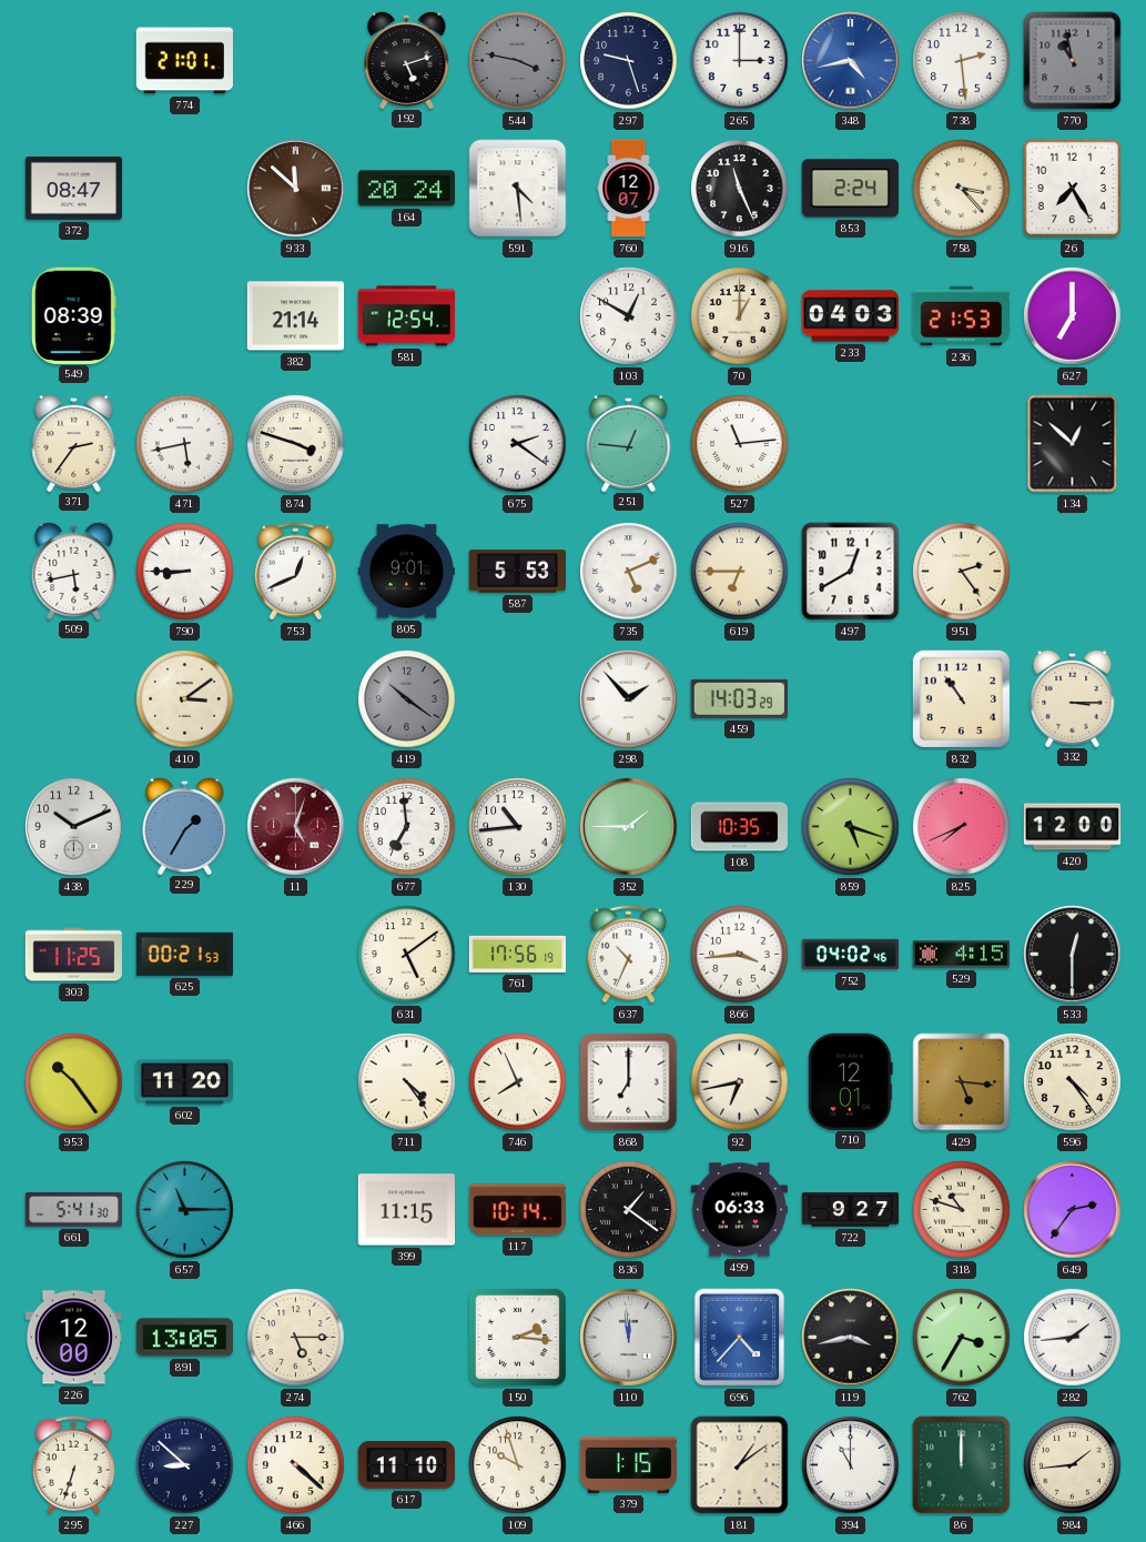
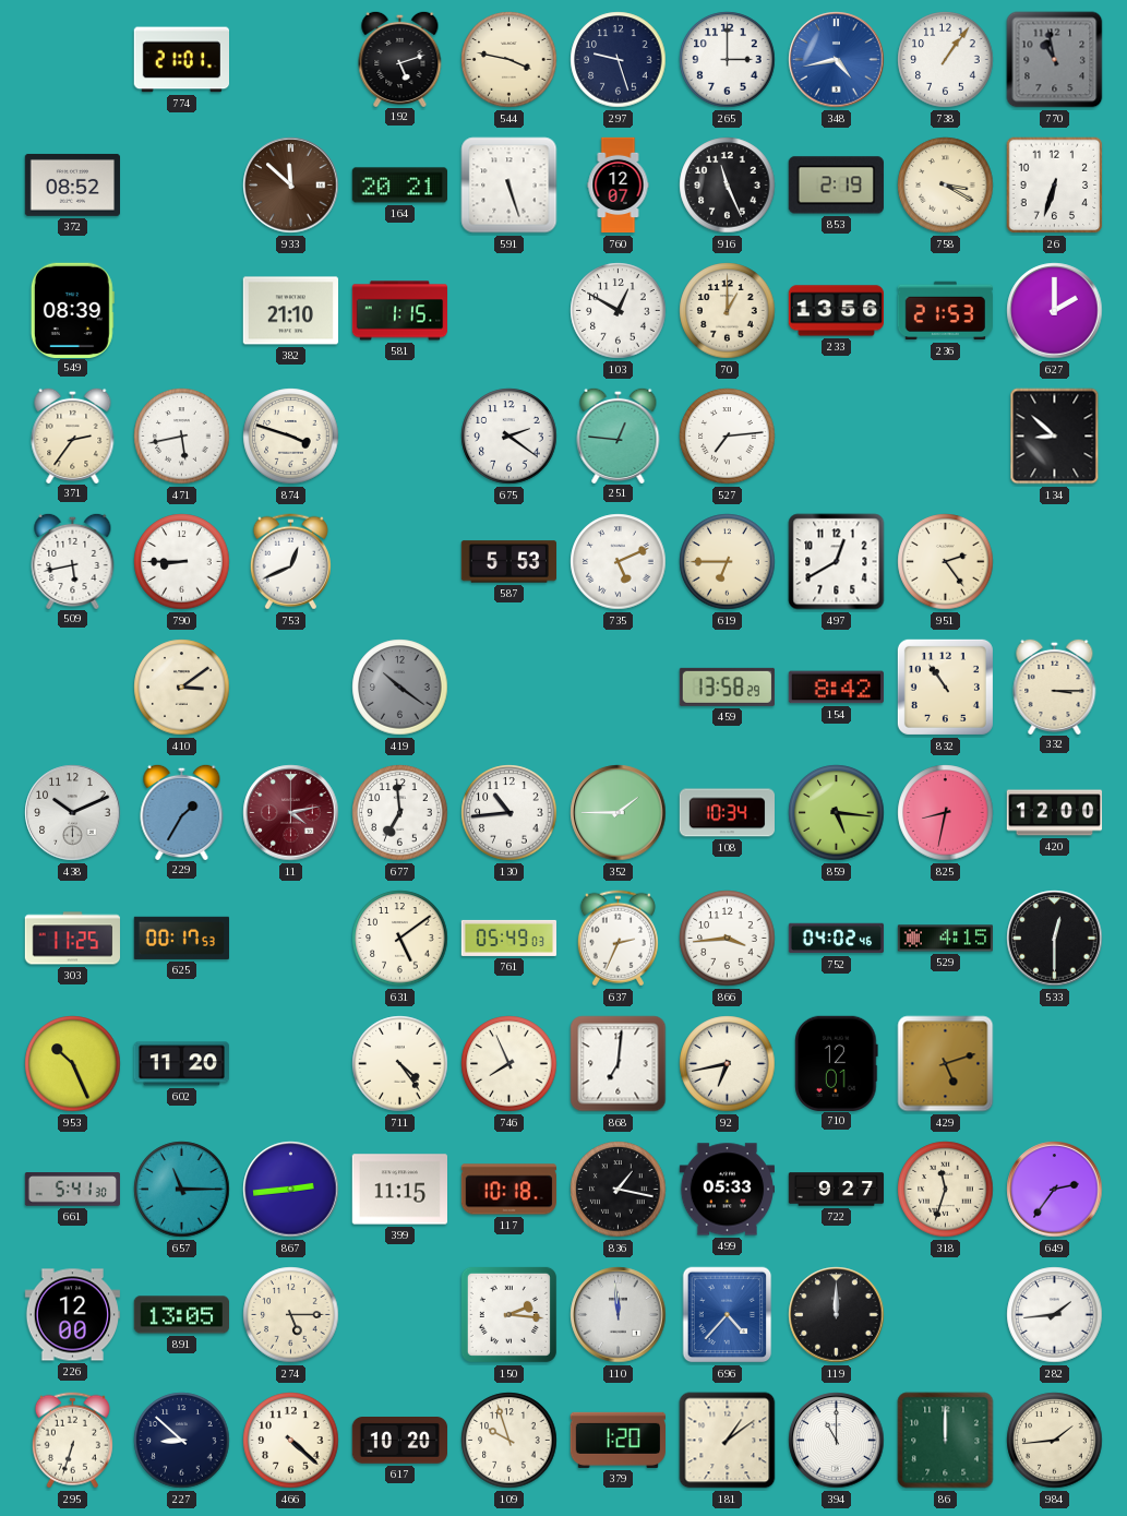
544 dial: grey -> cream (509, 60)
738: 2:29 -> 1:06 (946, 60)
372: 08:47 -> 08:52 (72, 184)
164: 20:24 -> 20:21 (399, 186)
591: 4:29 -> 5:27 (509, 186)
853: 2:24 -> 2:19 (836, 186)
758: 3:23 -> 3:20 (946, 186)
26: 7:25 -> 6:33 (1055, 186)
382: 21:14 -> 21:10 (290, 311)
581: 12:54 -> 1:15 (400, 311)
233: 04:03 -> 13:56 (836, 311)
627: 7:00 -> 2:00 (1055, 311)
527: 11:14 -> 7:14 (728, 437)
134: 12:52 -> 8:52 (1055, 437)
805: 9:01 -> none (407, 572)
298: 1:53 -> none (629, 699)
459: 14:03 -> 13:58 (727, 687)
154: none -> 8:42 (836, 688)
11: 5:03 -> 4:13 (291, 813)
108: 10:35 -> 10:34 (727, 813)
859: 5:18 -> 5:16 (837, 813)
825: 7:41 -> 8:32 (946, 813)
625: 00:21 -> 00:17 (181, 938)
761: 17:56 -> 05:49 (509, 938)
637: 10:34 -> 2:34 (618, 939)
953: 10:24 -> 10:26 (73, 1064)
868: 7:00 -> 7:01 (619, 1064)
429: 5:16 -> 5:12 (946, 1064)
596: 4:24 -> none (1073, 1082)
867: none -> 2:44 (291, 1190)
117: 10:14 -> 10:18 (508, 1190)
836: 1:21 -> 1:17 (619, 1190)
499: 06:33 -> 05:33 (727, 1190)
318: 10:48 -> 11:33 (946, 1190)
119: 3:43 -> 12:00 (837, 1315)
762: 3:35 -> none (962, 1338)
617: 11:10 -> 10:20 (399, 1441)
379: 1:15 -> 1:20 (618, 1440)
